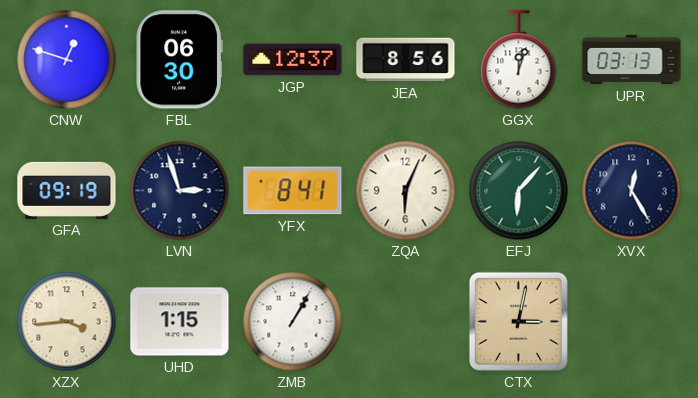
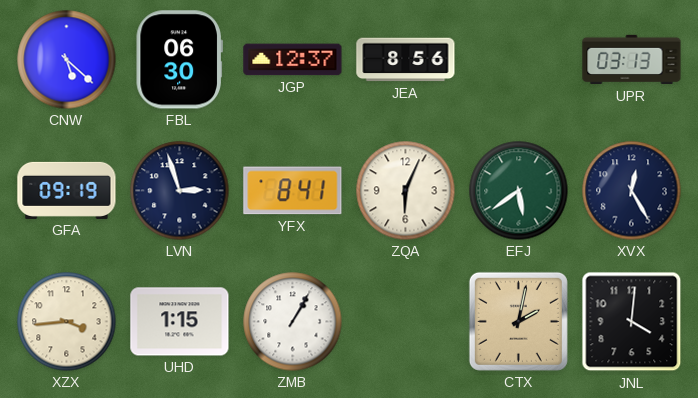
CNW: 12:48 -> 5:22 (67, 60)
GGX: 12:03 -> none (519, 60)
EFJ: 6:07 -> 5:39 (519, 191)
CTX: 3:02 -> 2:02 (518, 321)
JNL: none -> 4:01 (632, 322)
